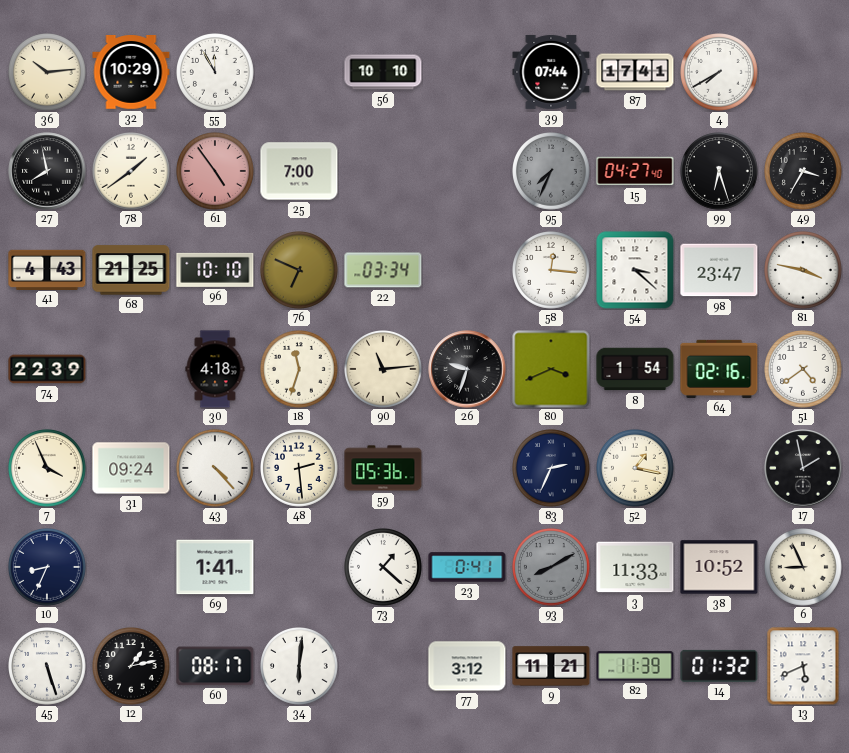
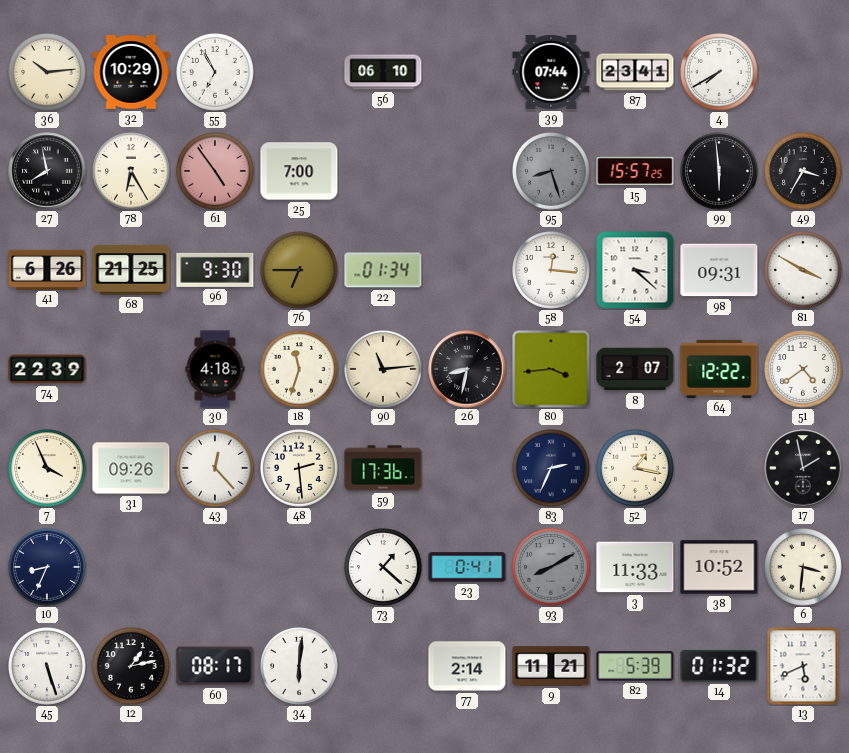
55: 11:55 -> 6:55 (216, 73)
56: 10:10 -> 06:10 (383, 72)
87: 17:41 -> 23:41 (635, 72)
78: 1:39 -> 6:25 (132, 172)
95: 7:34 -> 8:27 (552, 172)
15: 04:27 -> 15:57 (635, 171)
99: 6:27 -> 5:59 (720, 172)
41: 4:43 -> 6:26 (47, 269)
96: 10:10 -> 9:30 (215, 270)
76: 6:49 -> 6:45 (300, 271)
22: 03:34 -> 01:34 (383, 270)
98: 23:47 -> 09:31 (719, 270)
81: 3:47 -> 3:50 (804, 271)
26: 9:33 -> 8:32 (467, 369)
80: 3:41 -> 3:44 (551, 369)
8: 1:54 -> 2:07 (635, 369)
64: 02:16 -> 12:22 (719, 369)
31: 09:24 -> 09:26 (131, 468)
43: 4:23 -> 12:23 (216, 469)
59: 05:36 -> 17:36 (383, 468)
69: 1:41 -> none (215, 567)
6: 8:56 -> 3:31 (804, 568)
77: 3:12 -> 2:14 (467, 666)
82: 11:39 -> 5:39 (635, 666)
